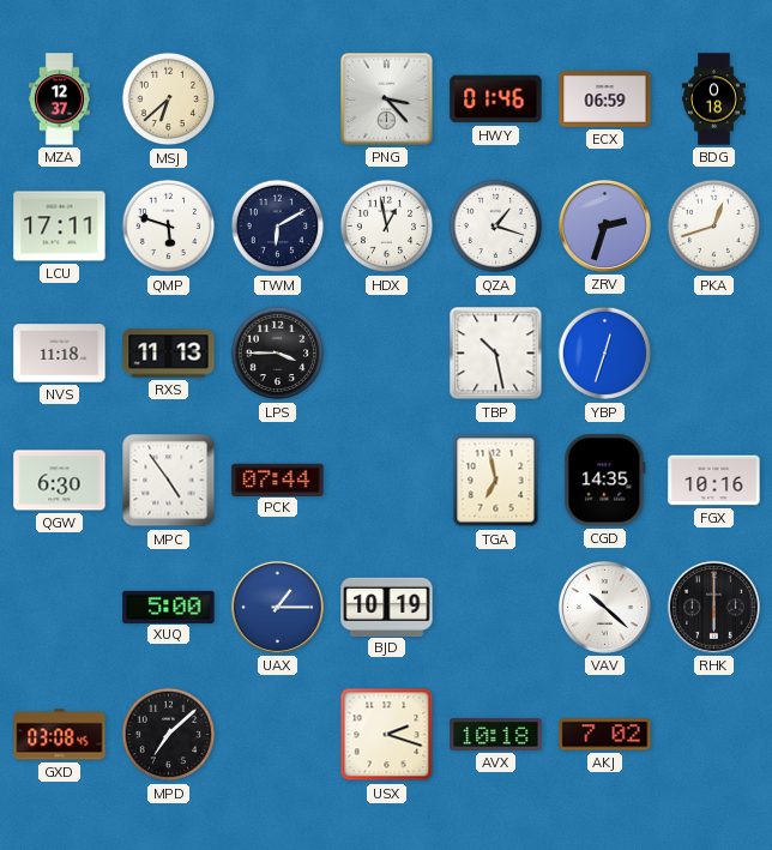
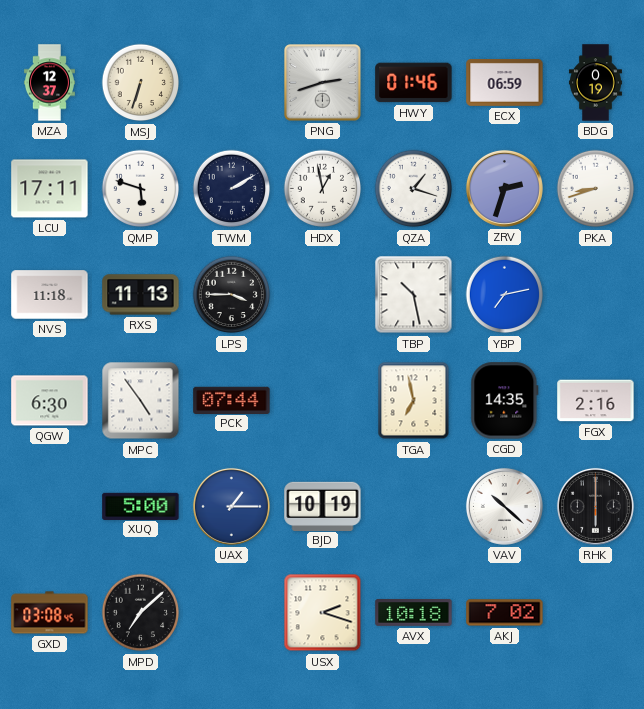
MSJ: 6:38 -> 6:33 (141, 83)
PNG: 3:23 -> 2:42 (323, 83)
BDG: 0:18 -> 0:19 (595, 83)
TWM: 6:10 -> 2:10 (232, 189)
PKA: 12:42 -> 8:42 (596, 189)
YBP: 12:33 -> 7:13 (505, 295)
FGX: 10:16 -> 2:16 (596, 401)
